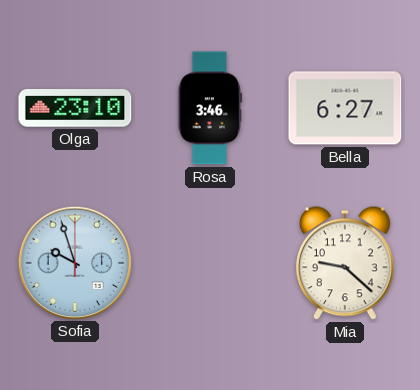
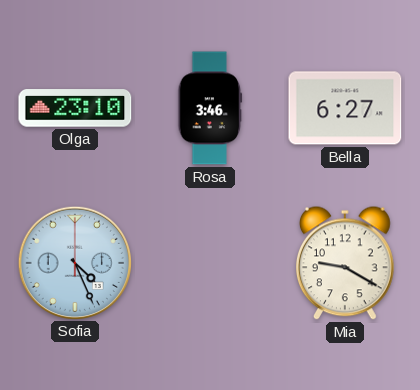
Sofia: 9:57 -> 4:26 (74, 262)
Mia: 9:22 -> 9:20 (346, 263)
